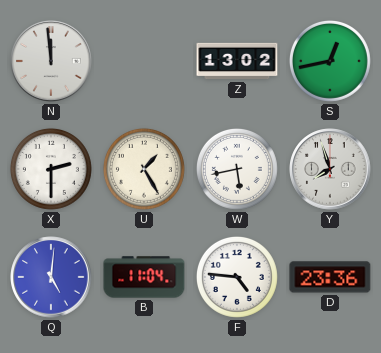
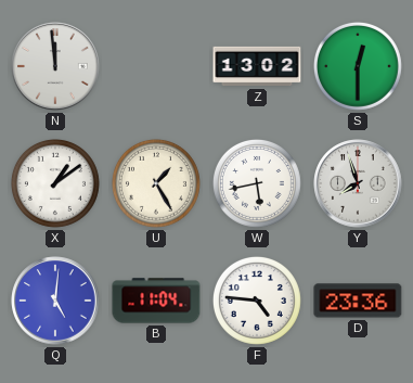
S: 12:43 -> 12:30 (358, 66)
X: 2:30 -> 1:09 (55, 183)
